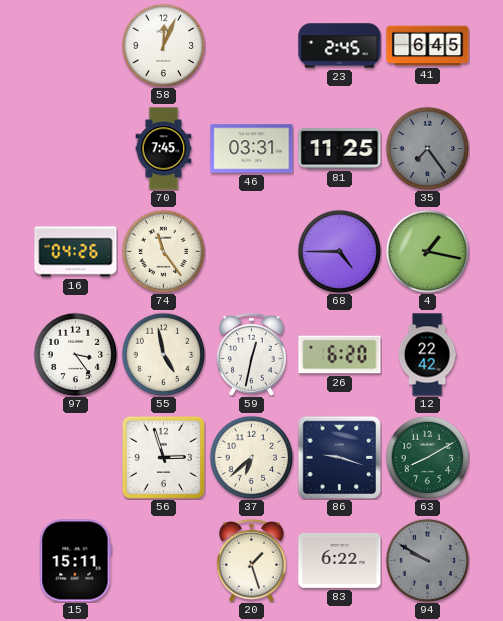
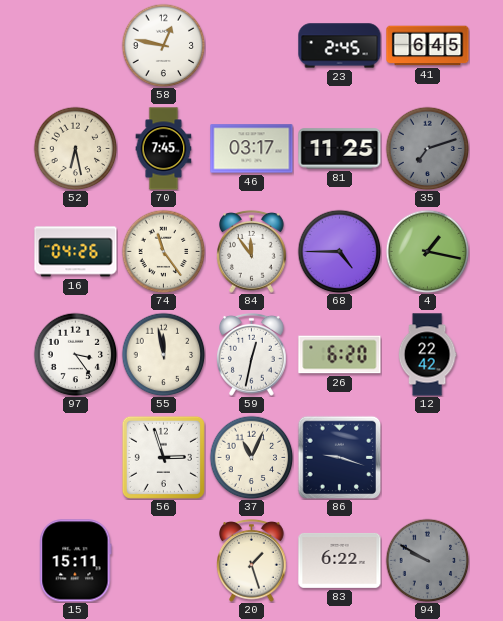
58: 12:04 -> 12:47 (163, 45)
52: none -> 6:28 (75, 148)
46: 03:31 -> 03:17 (252, 149)
35: 7:24 -> 7:12 (427, 148)
84: none -> 11:54 (252, 251)
55: 4:58 -> 11:58 (163, 354)
37: 6:38 -> 11:04 (251, 457)
63: 8:10 -> none (427, 457)
